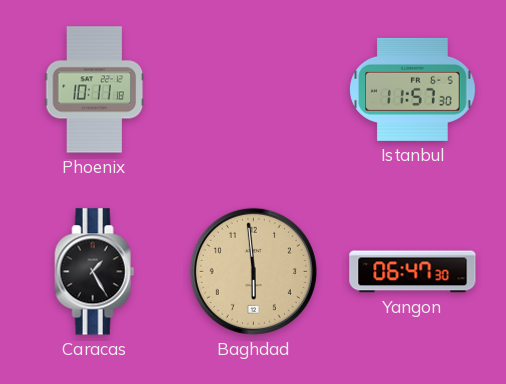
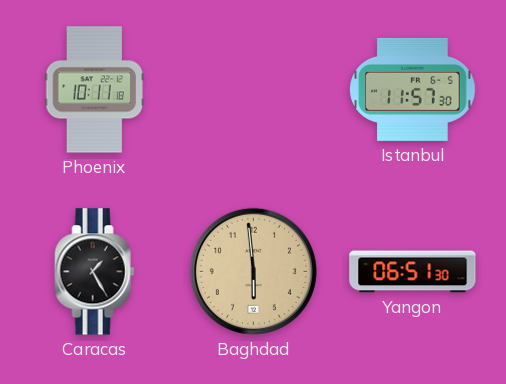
Yangon: 06:47 -> 06:51 (413, 272)
